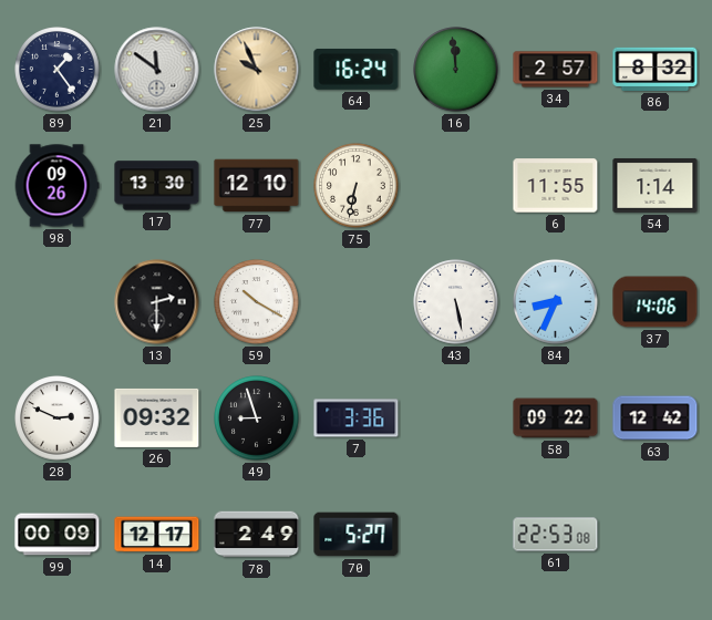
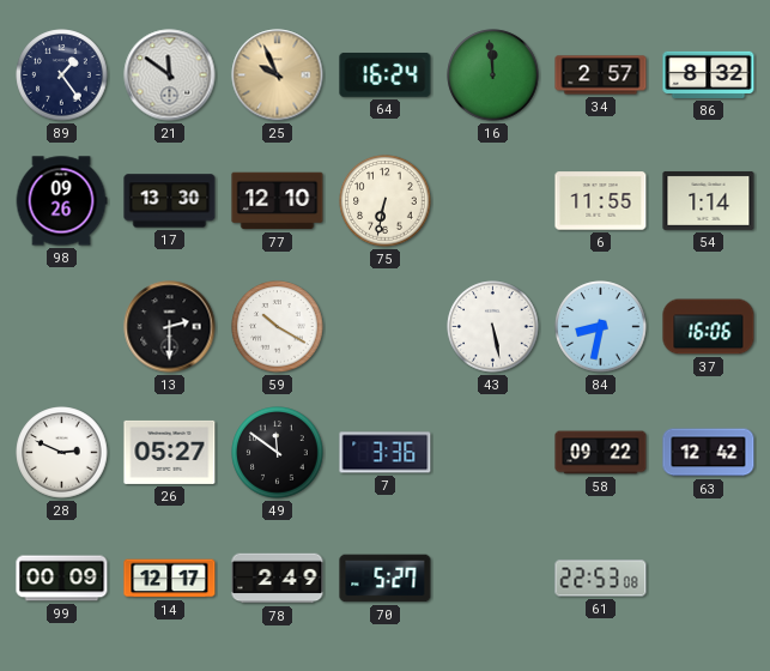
84: 8:34 -> 8:32 (601, 327)
37: 14:06 -> 16:06 (709, 327)
26: 09:32 -> 05:27 (170, 452)
49: 8:57 -> 11:51 (278, 453)
